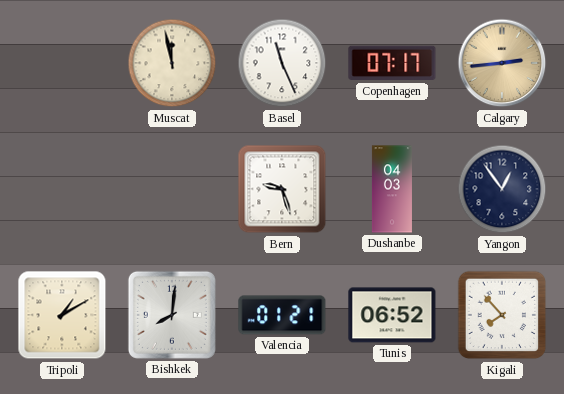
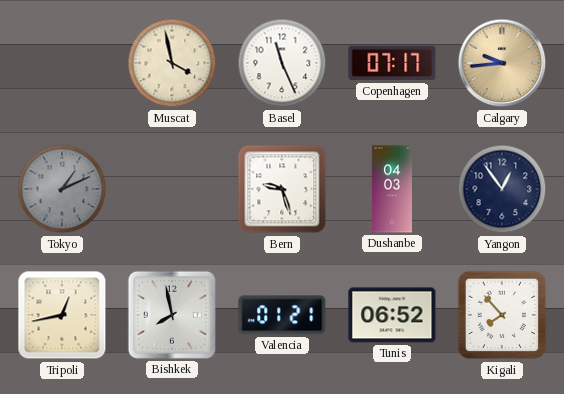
Muscat: 11:58 -> 3:58 (172, 63)
Calgary: 2:44 -> 9:44 (502, 63)
Tokyo: none -> 1:11 (62, 189)
Tripoli: 1:10 -> 12:43 (62, 315)
Bishkek: 8:01 -> 7:58 (172, 315)
